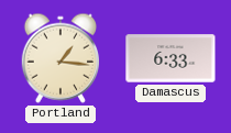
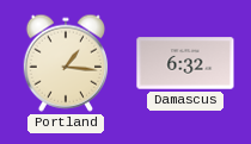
Damascus: 6:33 -> 6:32 (185, 63)
